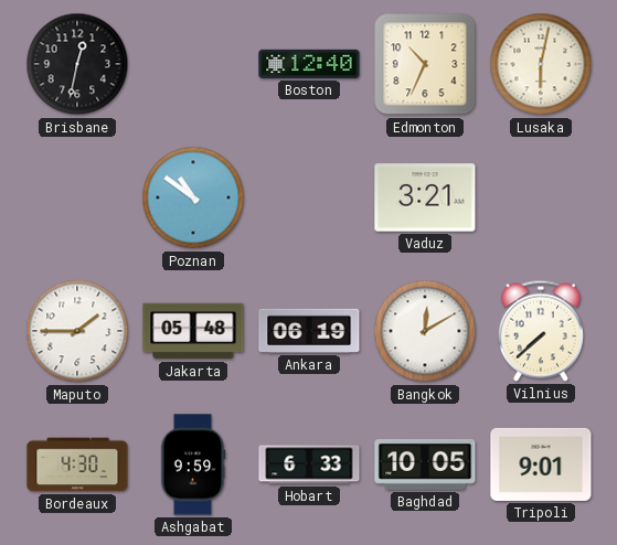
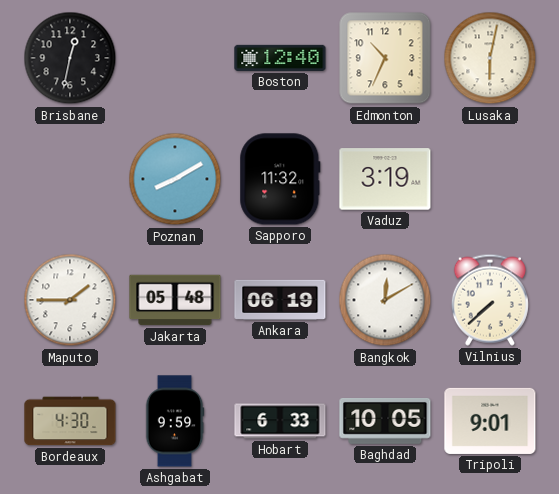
Poznan: 10:51 -> 8:10 (175, 179)
Sapporo: none -> 11:32 (280, 179)
Vaduz: 3:21 -> 3:19 (385, 179)
